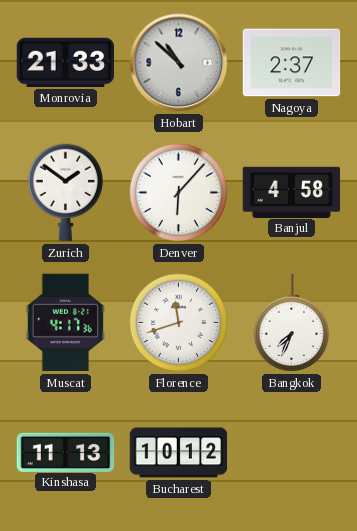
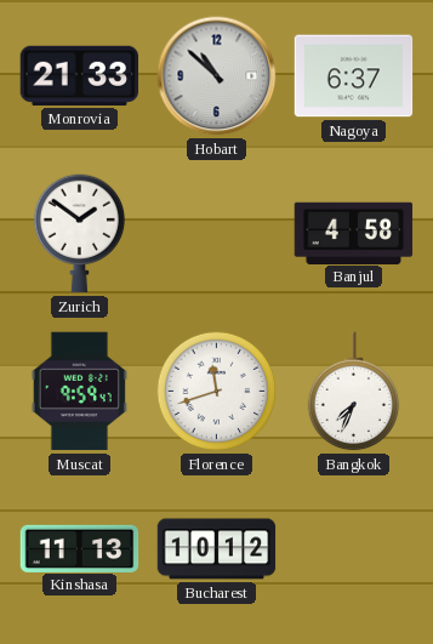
Nagoya: 2:37 -> 6:37 (354, 76)
Denver: 6:07 -> none (179, 193)
Muscat: 4:17 -> 9:59 (79, 392)
